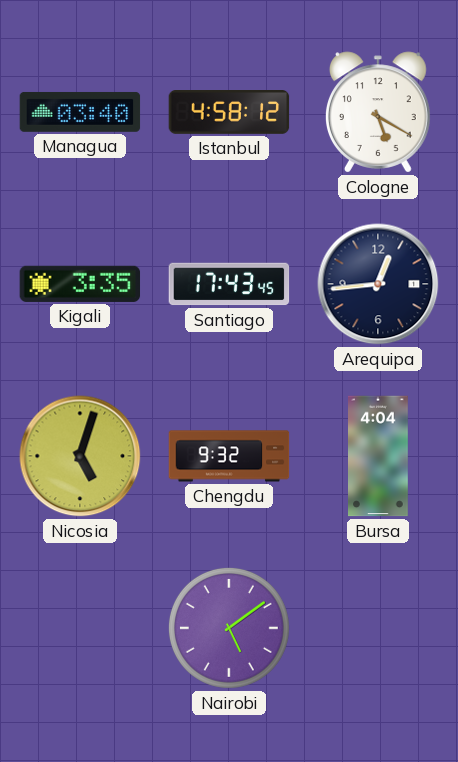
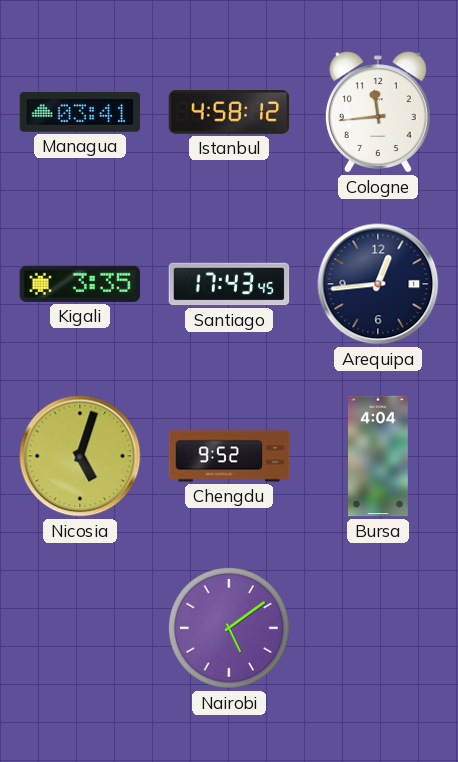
Managua: 03:40 -> 03:41 (80, 112)
Cologne: 5:20 -> 11:44 (378, 112)
Chengdu: 9:32 -> 9:52 (229, 456)
